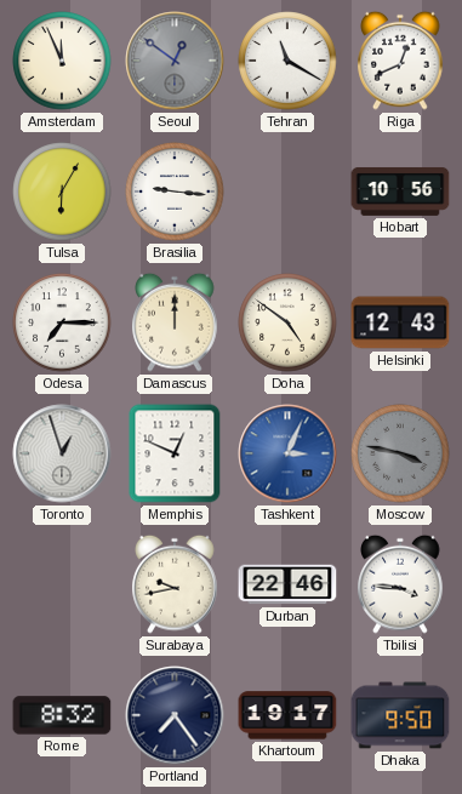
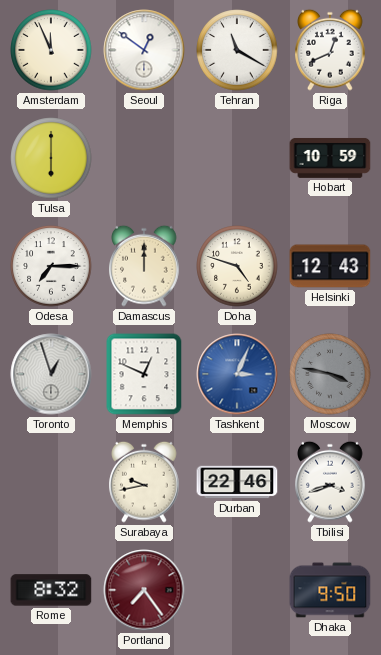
Seoul dial: grey -> white (144, 50)
Tulsa: 6:05 -> 6:00 (51, 158)
Brasilia: 9:16 -> none (175, 192)
Hobart: 10:56 -> 10:59 (330, 158)
Doha: 4:51 -> 4:48 (237, 266)
Tbilisi: 3:46 -> 3:42 (330, 482)
Portland dial: navy -> burgundy (144, 590)
Khartoum: 19:17 -> none (287, 715)
